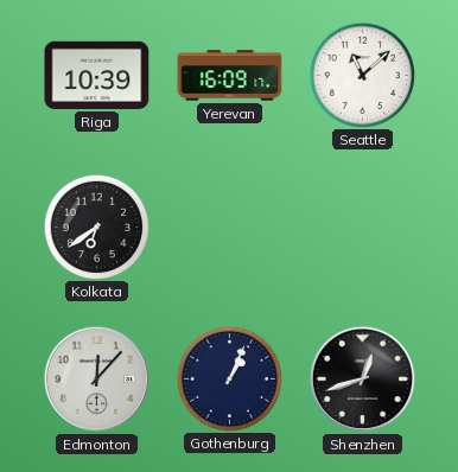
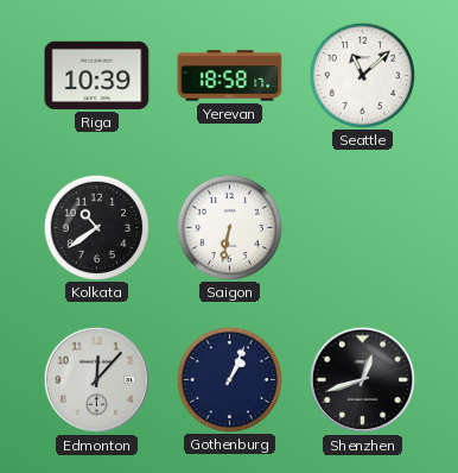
Yerevan: 16:09 -> 18:58 (230, 76)
Kolkata: 6:39 -> 10:39 (96, 227)
Saigon: none -> 6:32 (229, 227)
